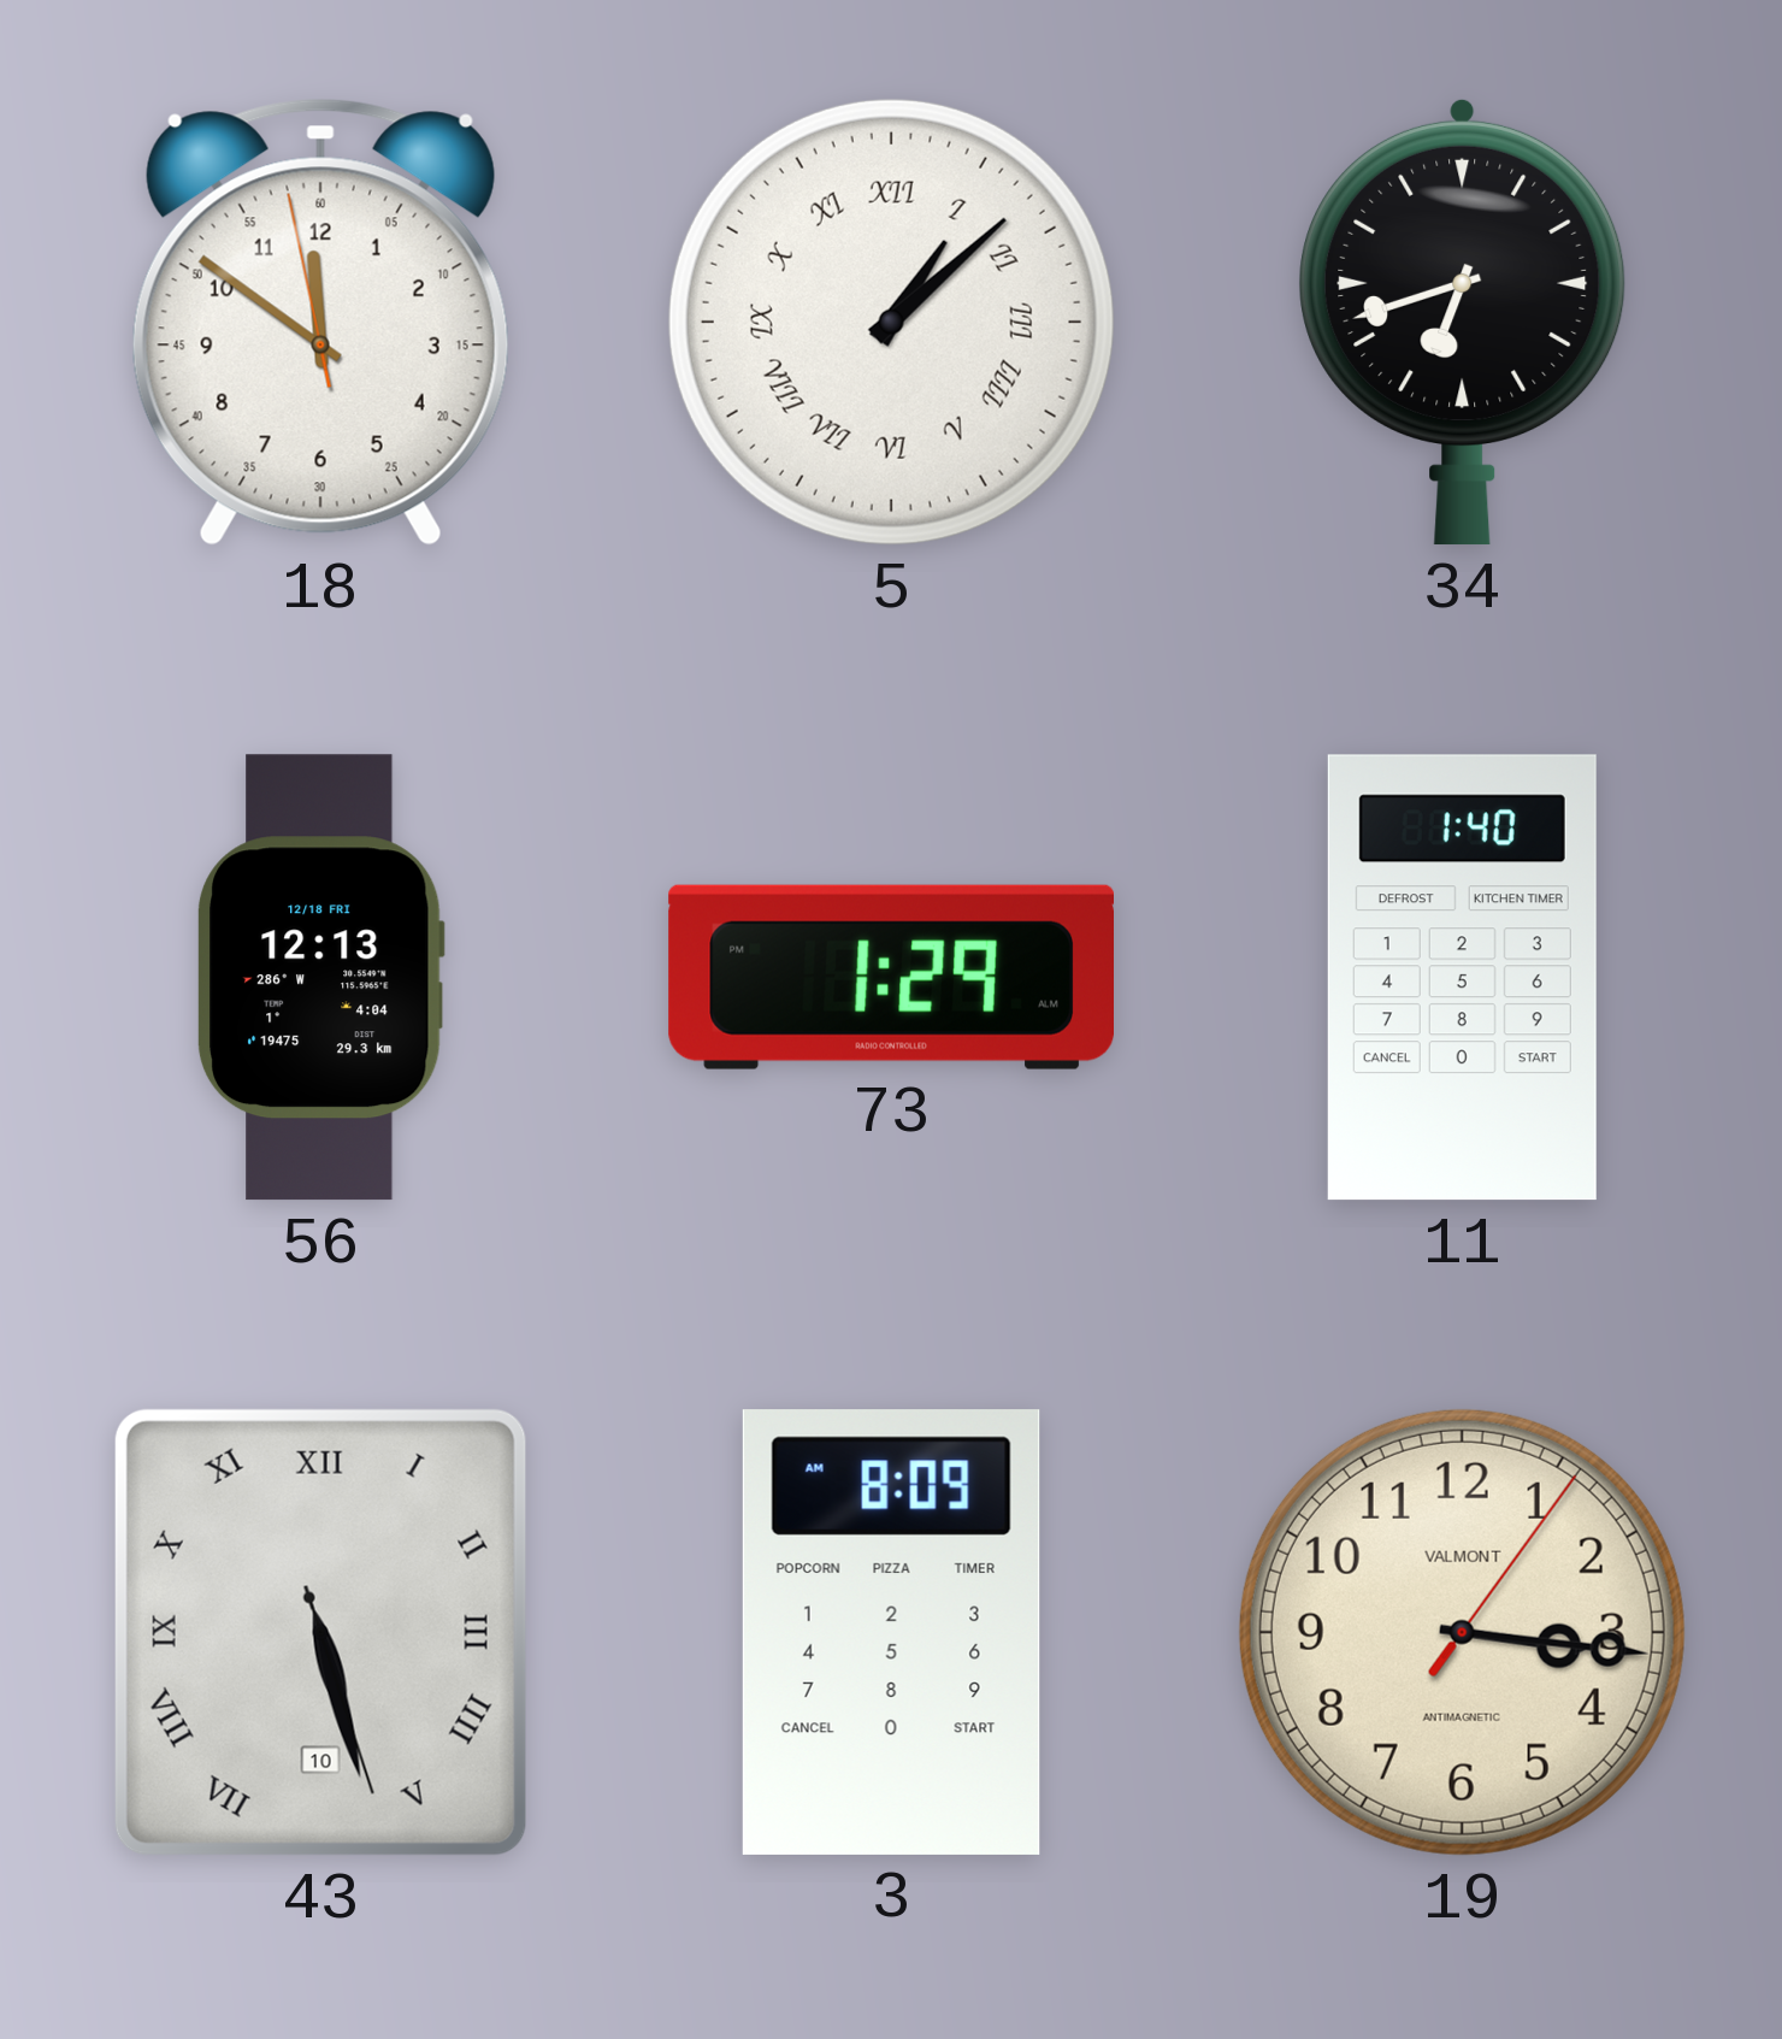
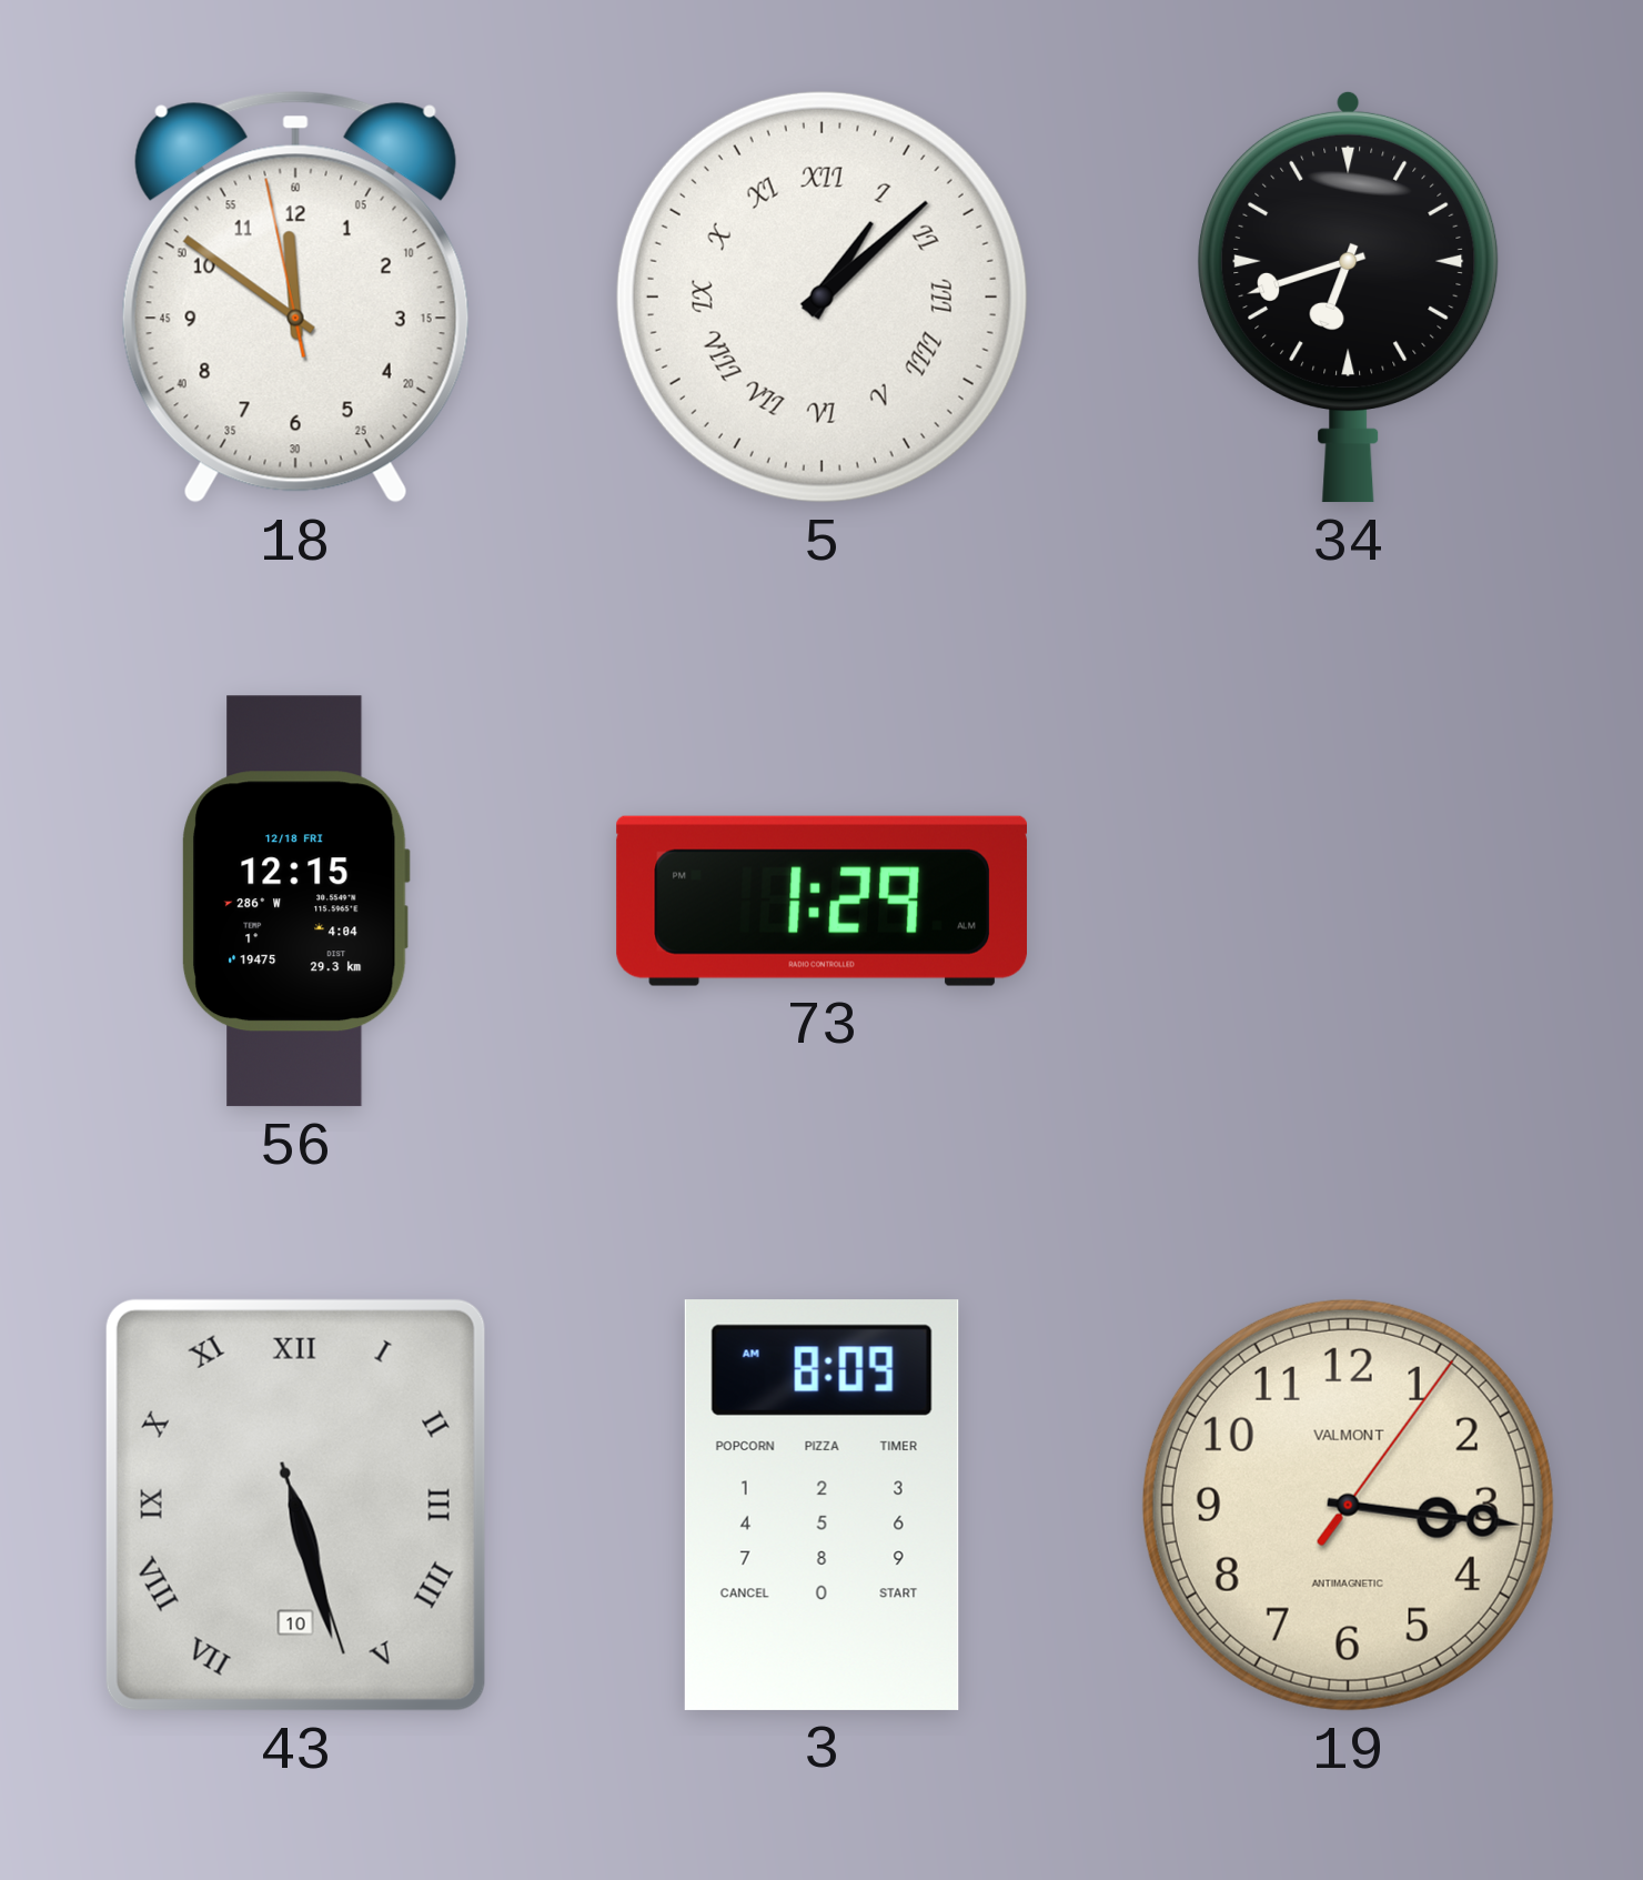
56: 12:13 -> 12:15 (295, 902)
11: 1:40 -> none (1462, 978)
